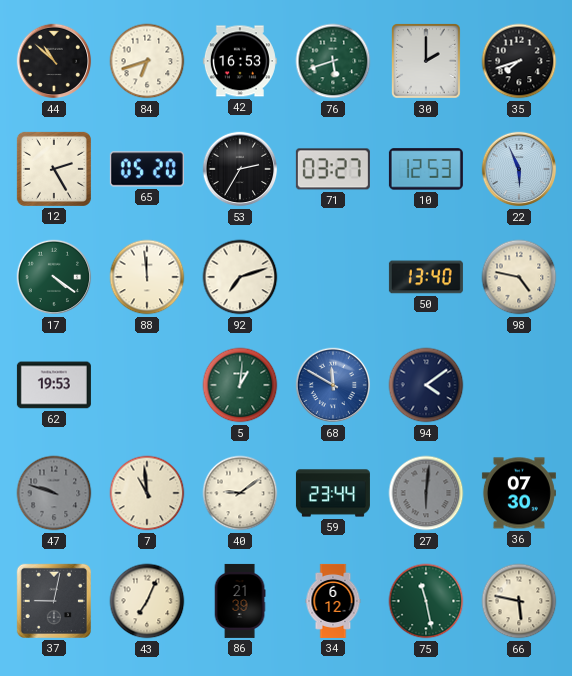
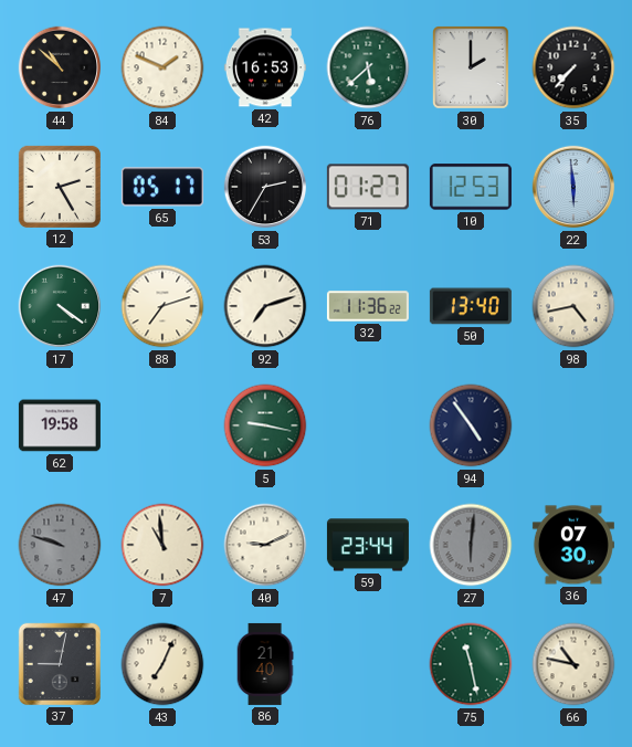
84: 6:42 -> 1:49 (162, 67)
76: 5:42 -> 5:38 (368, 67)
35: 7:42 -> 7:37 (573, 67)
65: 05:20 -> 05:17 (162, 187)
71: 03:27 -> 01:27 (368, 187)
22: 5:56 -> 5:59 (573, 187)
88: 11:59 -> 7:12 (162, 306)
32: none -> 11:36 (368, 306)
98: 4:47 -> 4:43 (573, 306)
62: 19:53 -> 19:58 (60, 425)
5: 1:01 -> 9:17 (265, 425)
68: 11:50 -> none (333, 385)
94: 4:09 -> 4:54 (471, 425)
40: 9:09 -> 9:11 (265, 545)
86: 21:39 -> 21:40 (265, 664)
34: 6:12 -> none (333, 601)
66: 5:47 -> 10:47 (573, 664)
